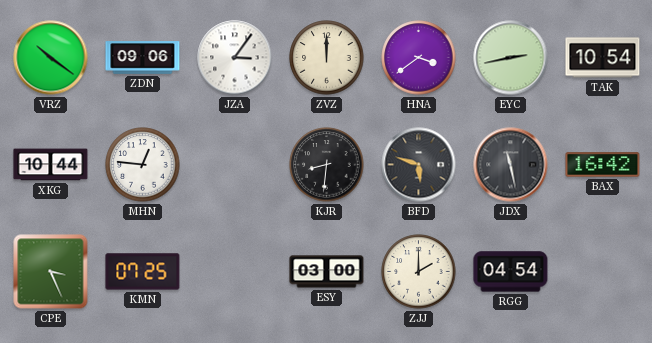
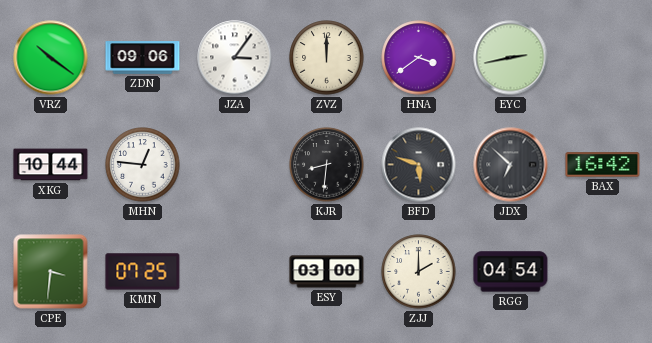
TAK: 10:54 -> none (603, 58)
JDX: 11:28 -> 6:52 (511, 165)
CPE: 3:26 -> 3:31 (51, 272)
